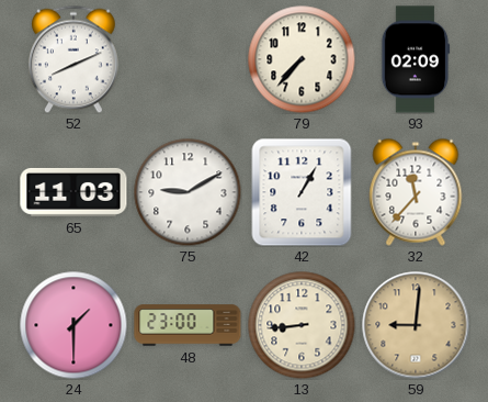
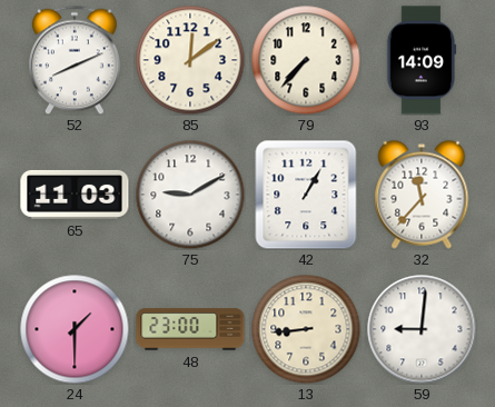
85: none -> 12:09 (190, 60)
93: 02:09 -> 14:09 (422, 60)
59 dial: champagne -> white (422, 329)
